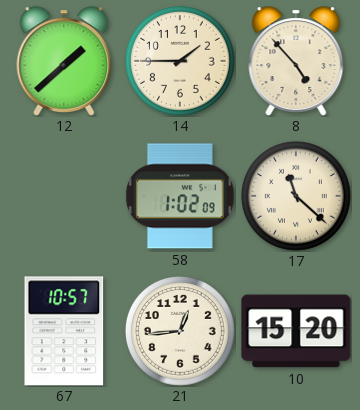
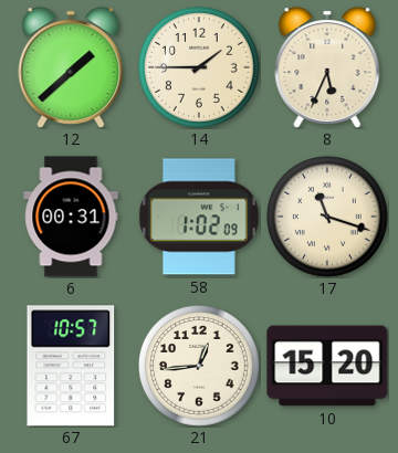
8: 4:53 -> 5:34 (327, 67)
6: none -> 00:31 (71, 217)
17: 11:22 -> 11:18 (328, 218)
